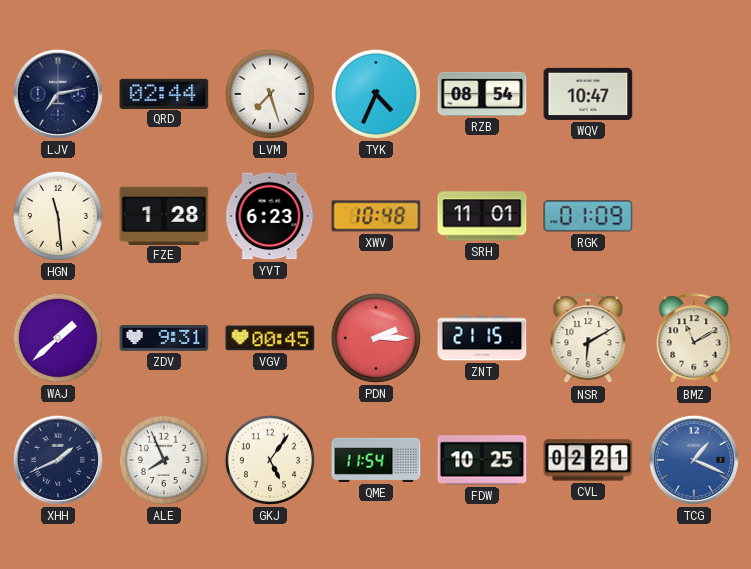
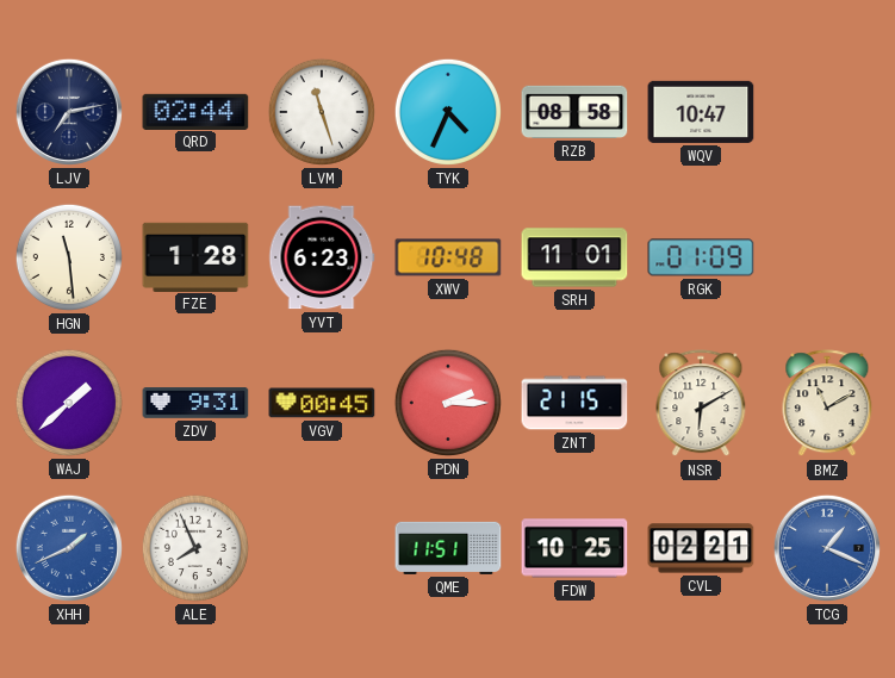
LVM: 7:27 -> 11:27 (322, 112)
RZB: 08:54 -> 08:58 (574, 112)
XHH dial: navy -> blue (69, 548)
GKJ: 5:06 -> none (270, 460)
QME: 11:54 -> 11:51 (448, 548)
